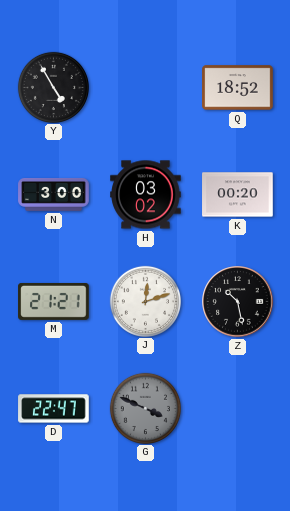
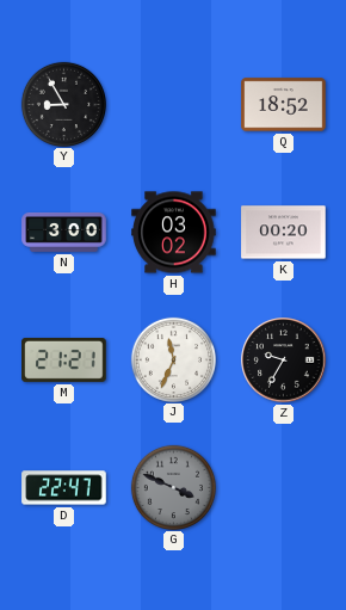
Y: 4:55 -> 8:55 (63, 104)
J: 12:12 -> 11:34 (173, 359)
Z: 10:28 -> 9:35 (284, 361)
